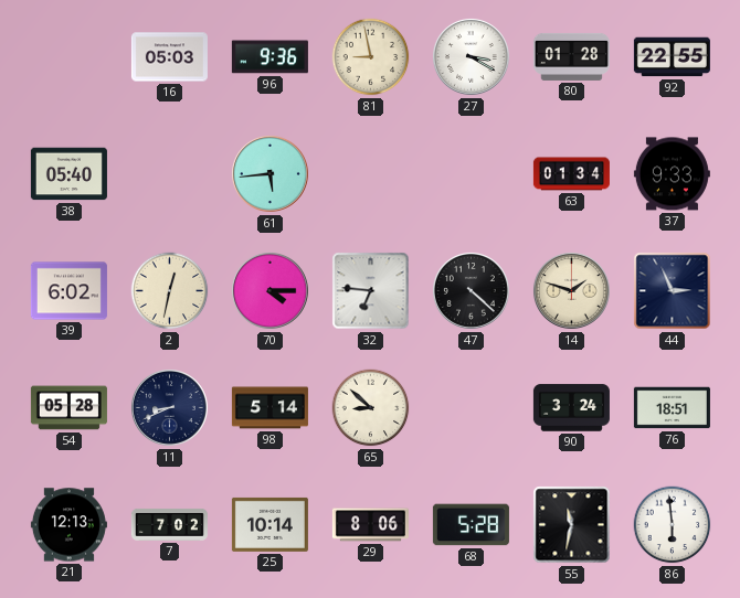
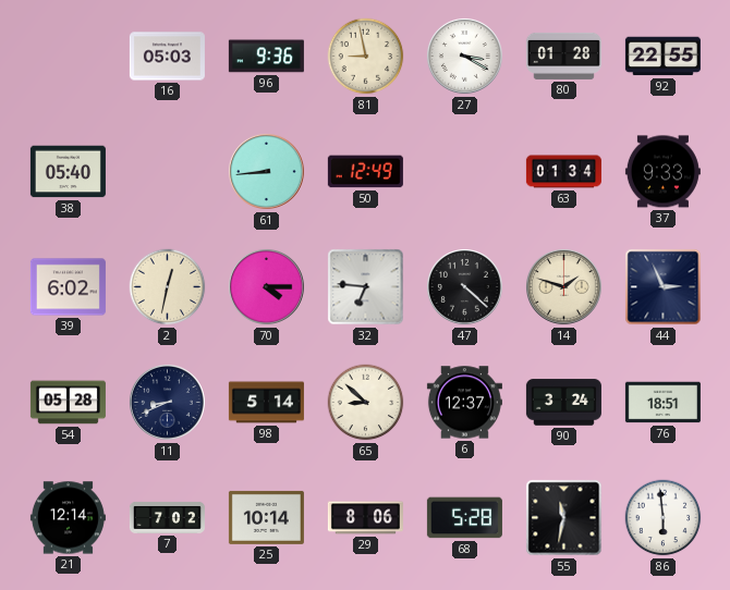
61: 5:44 -> 8:44 (267, 172)
50: none -> 12:49 (365, 172)
6: none -> 12:37 (464, 403)
21: 12:13 -> 12:14 (68, 518)
